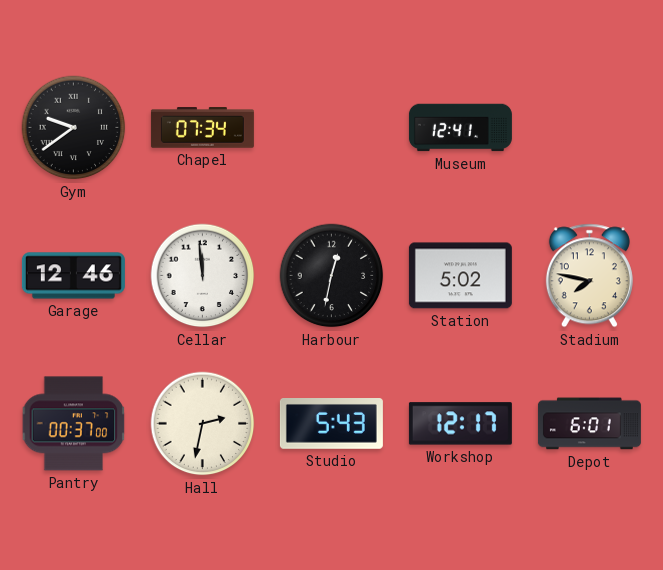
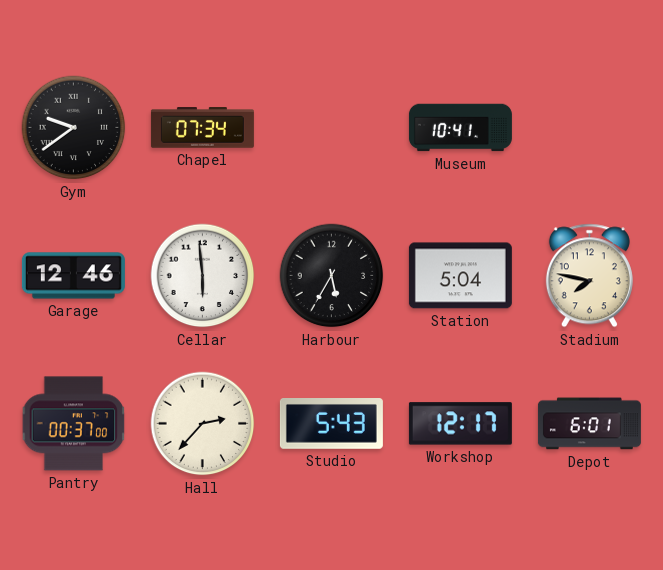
Museum: 12:41 -> 10:41 (460, 128)
Cellar: 11:59 -> 5:59 (203, 276)
Harbour: 12:32 -> 5:35 (332, 276)
Station: 5:02 -> 5:04 (460, 276)
Hall: 2:32 -> 2:37 (203, 424)
